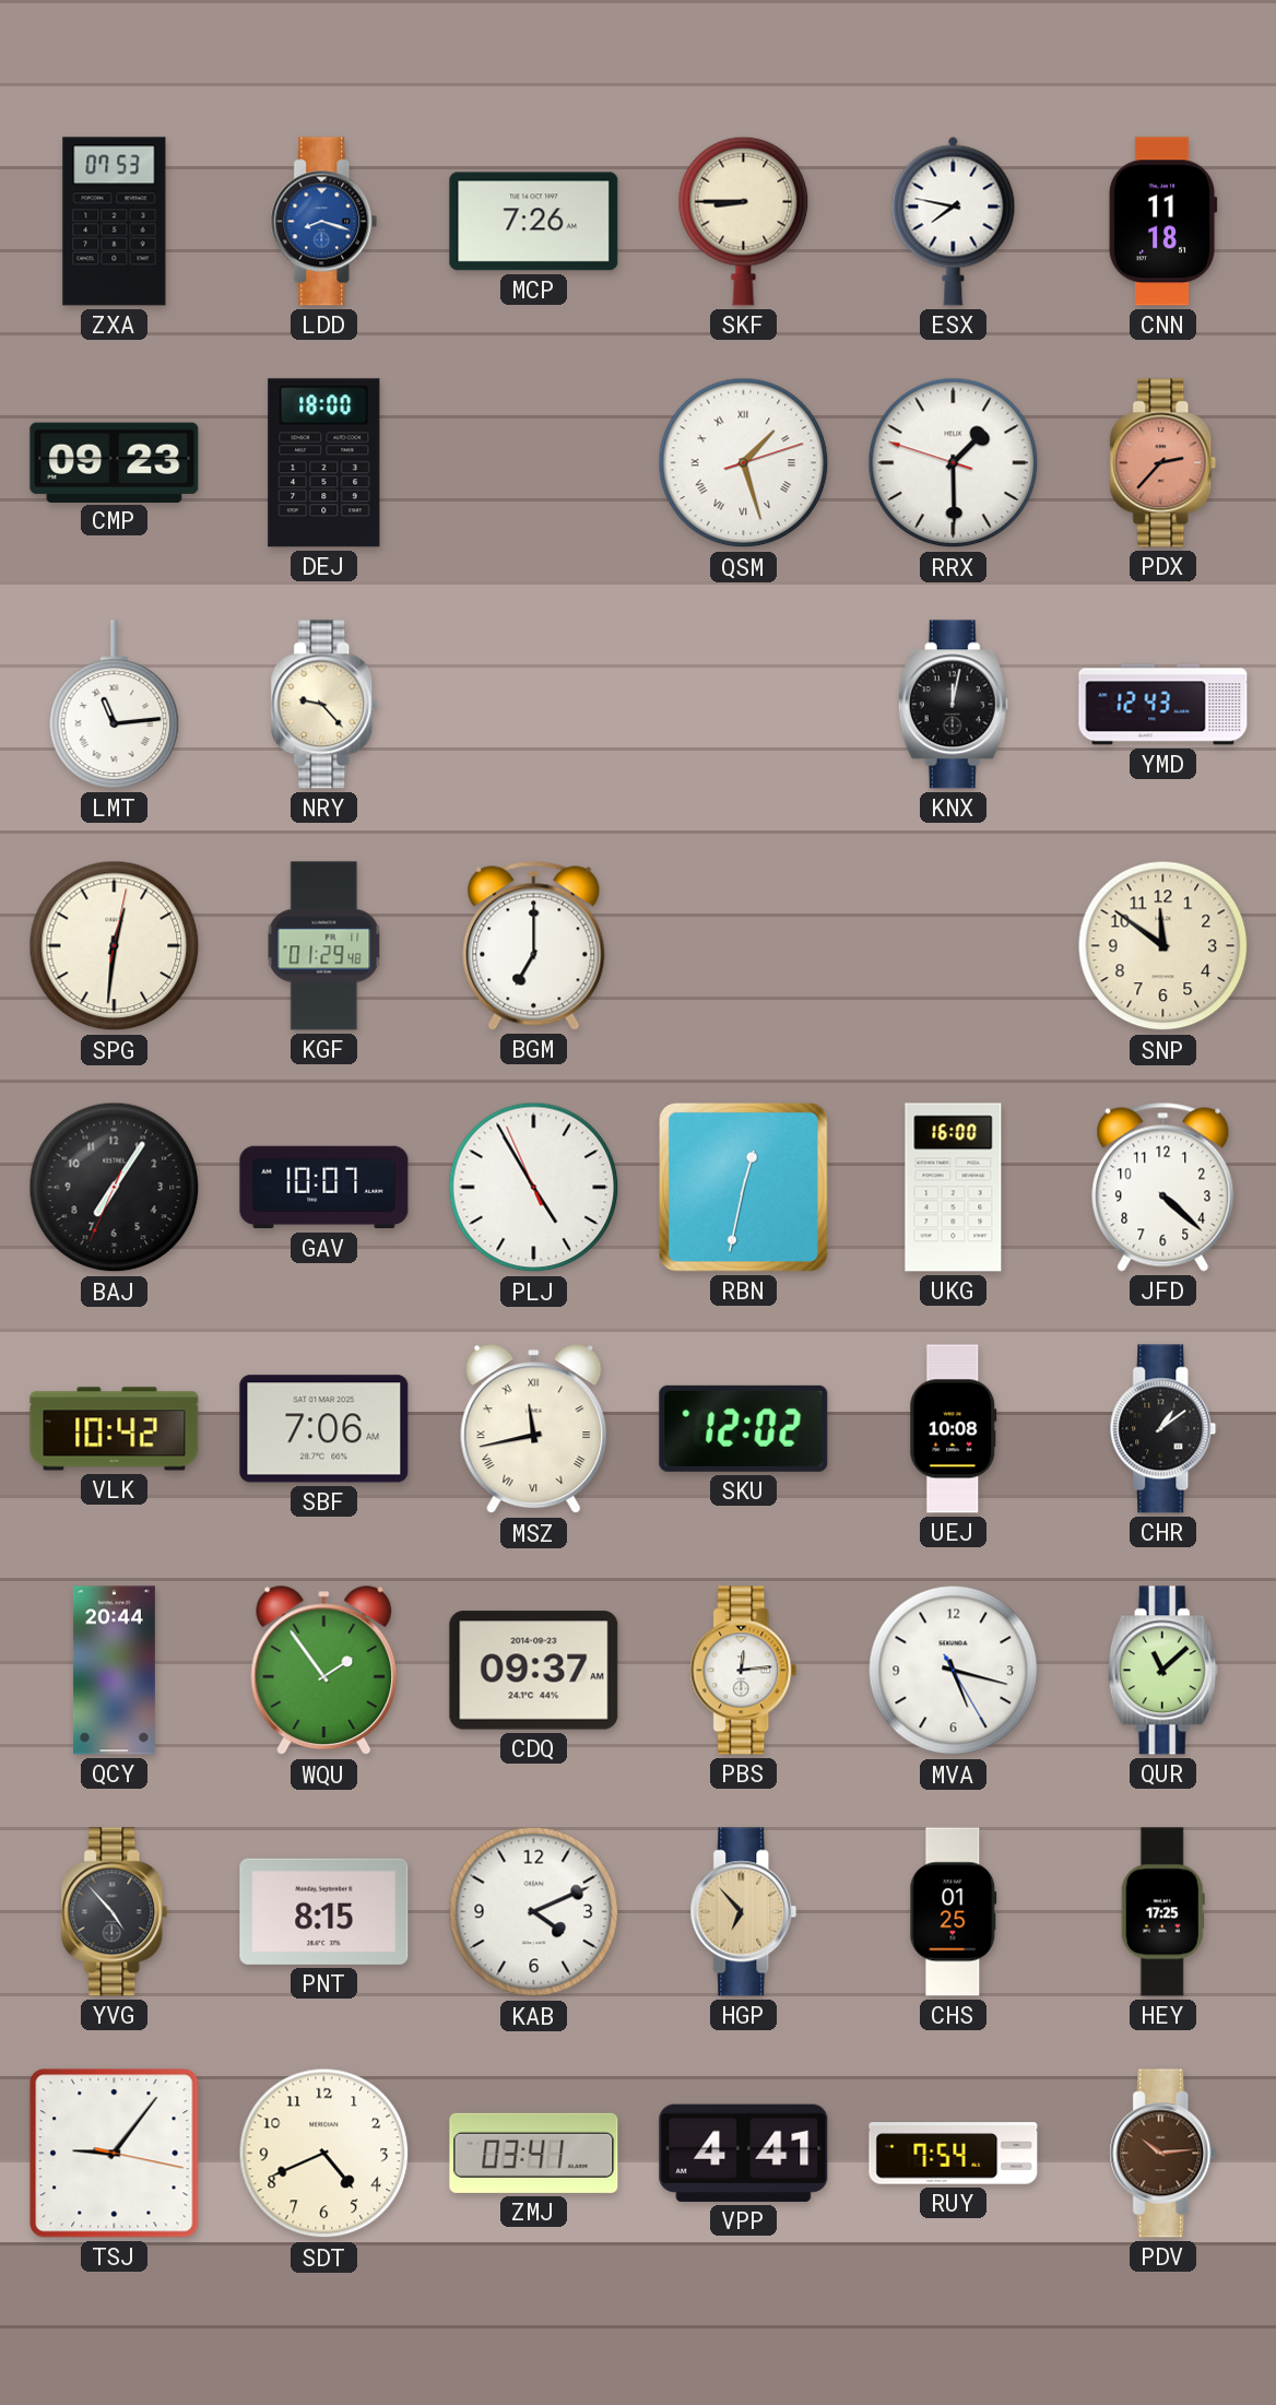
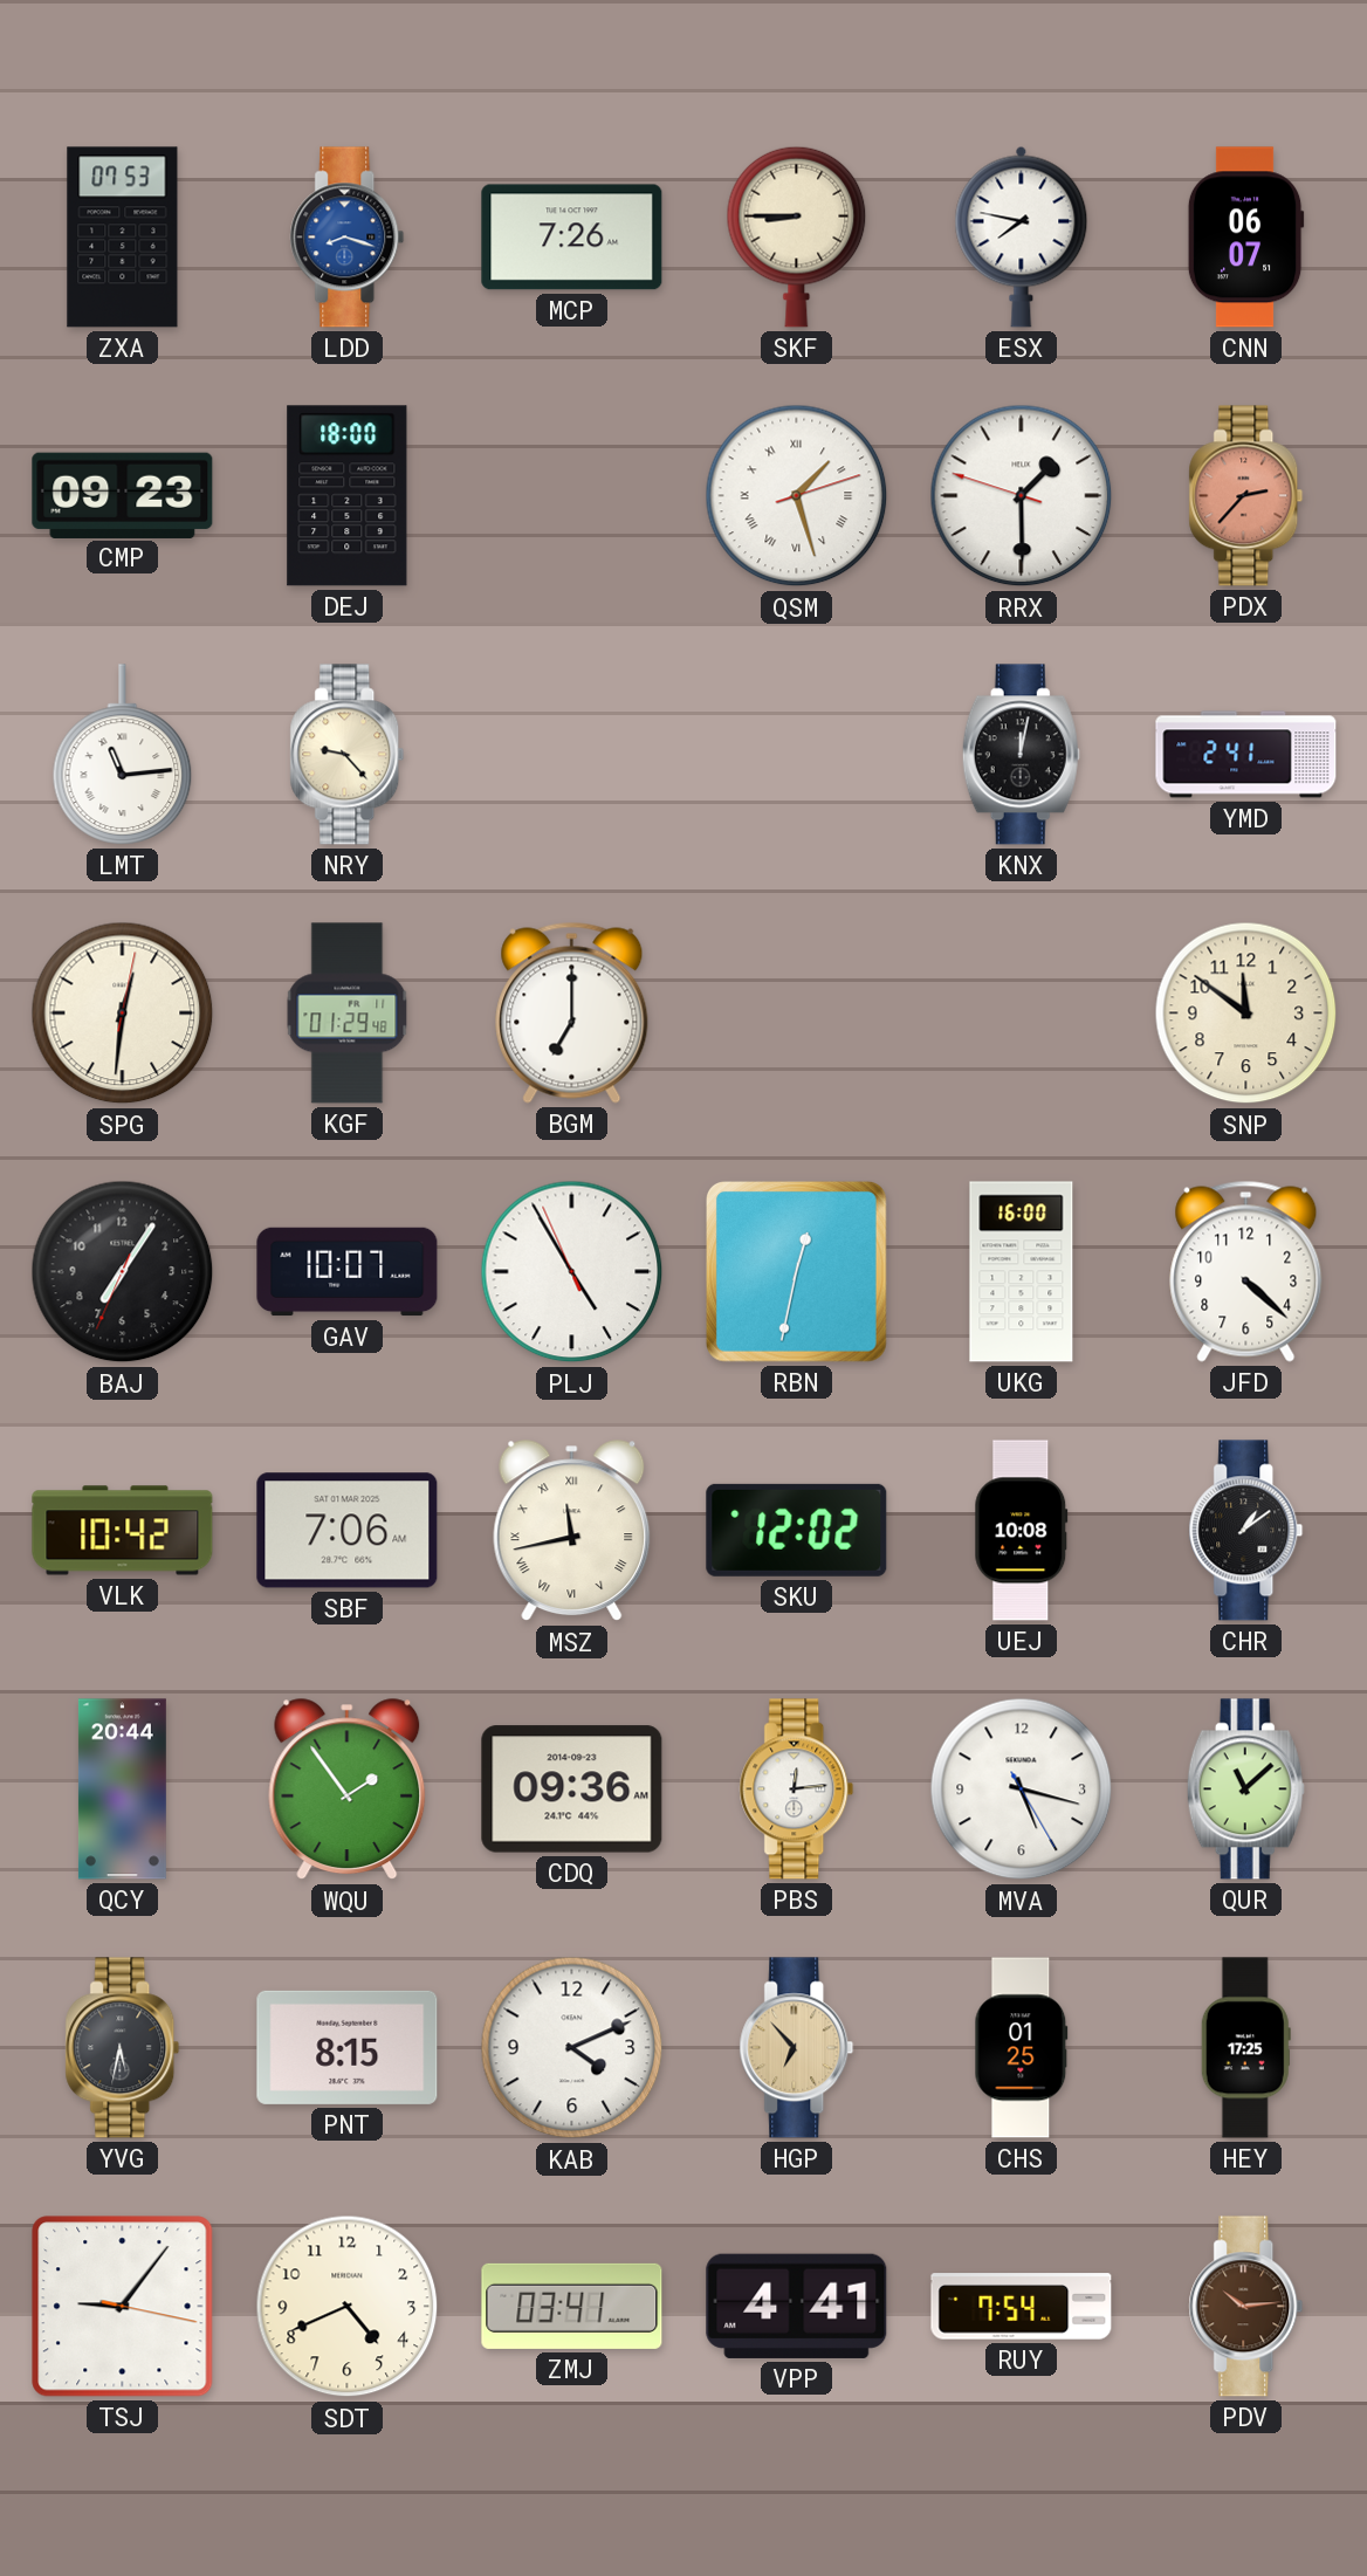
CNN: 11:18 -> 06:07 (1245, 238)
YMD: 12:43 -> 2:41 (1246, 755)
CDQ: 09:37 -> 09:36 (572, 1790)
YVG: 4:53 -> 5:32 (123, 2048)
